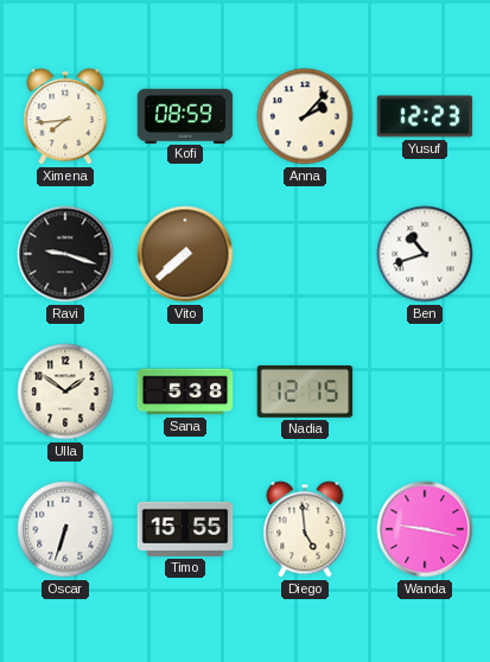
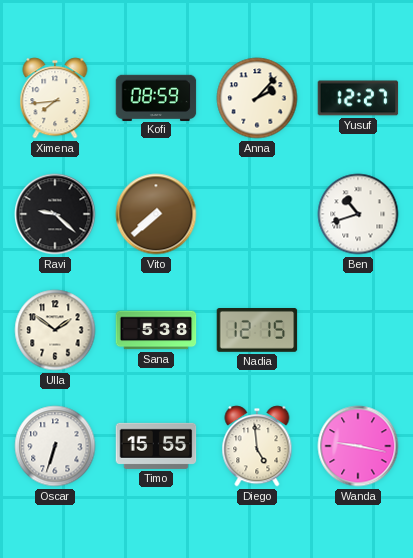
Yusuf: 12:23 -> 12:27 (358, 98)
Ravi: 9:18 -> 9:22 (55, 214)
